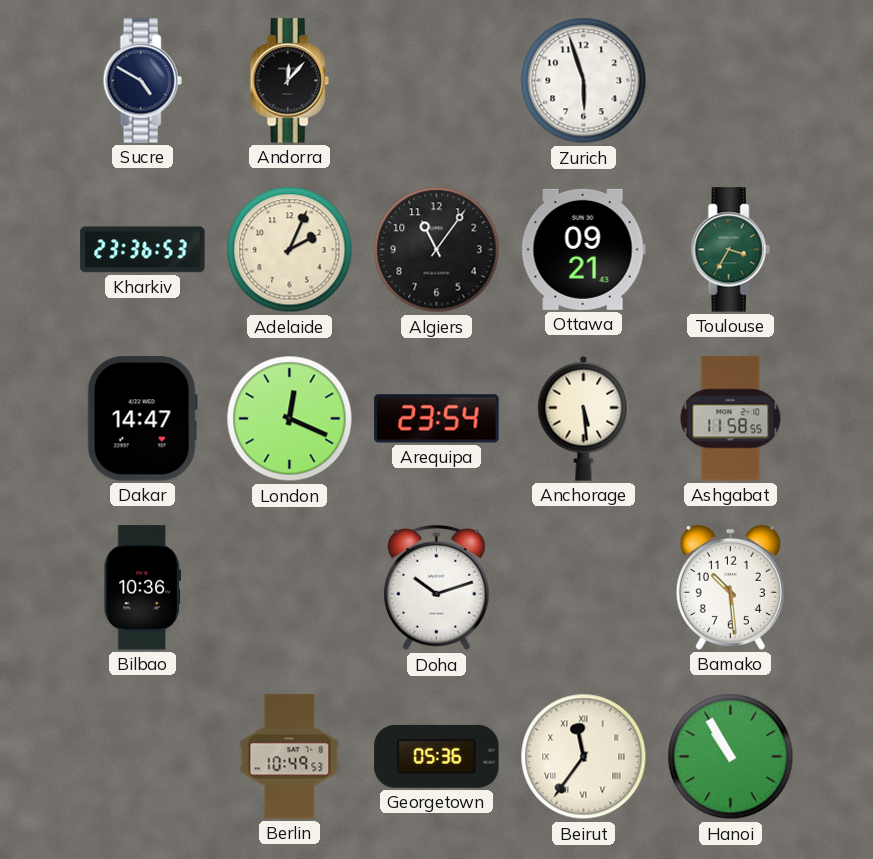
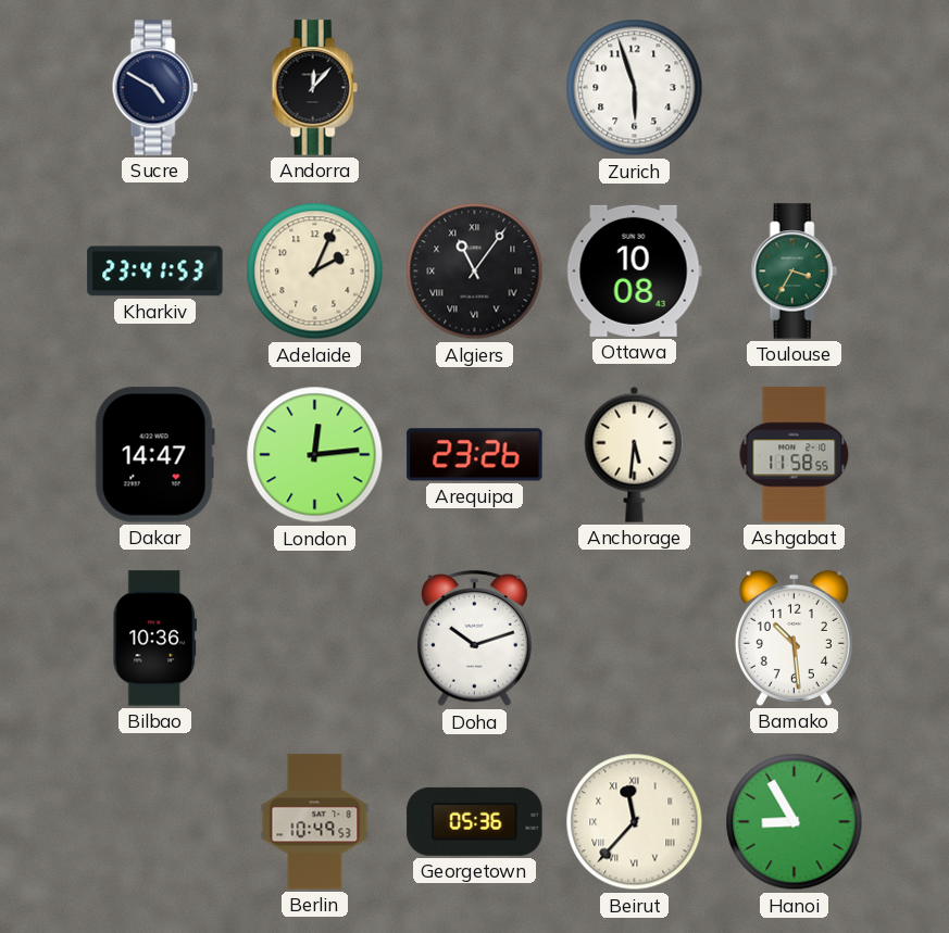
Kharkiv: 23:36 -> 23:41 (155, 272)
Algiers numerals: Arabic -> Roman (475, 272)
Ottawa: 09:21 -> 10:08 (634, 270)
London: 12:19 -> 12:14 (315, 455)
Arequipa: 23:54 -> 23:26 (475, 455)
Anchorage: 5:29 -> 5:31 (635, 454)
Beirut: 11:36 -> 11:37 (635, 822)
Hanoi: 10:55 -> 8:55 (795, 822)
